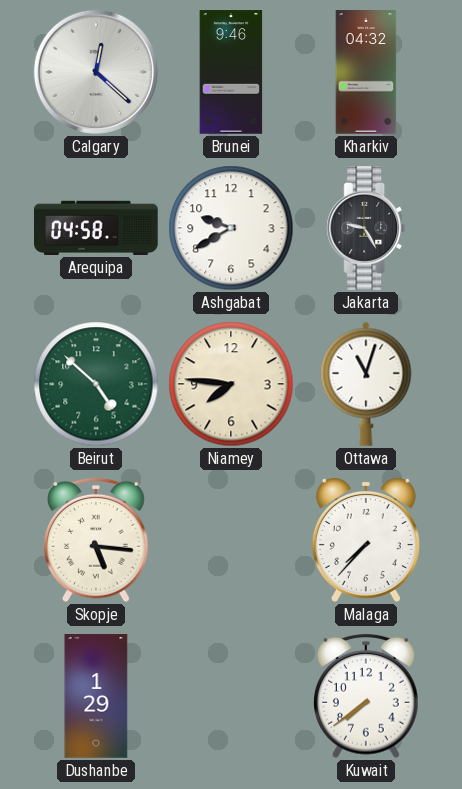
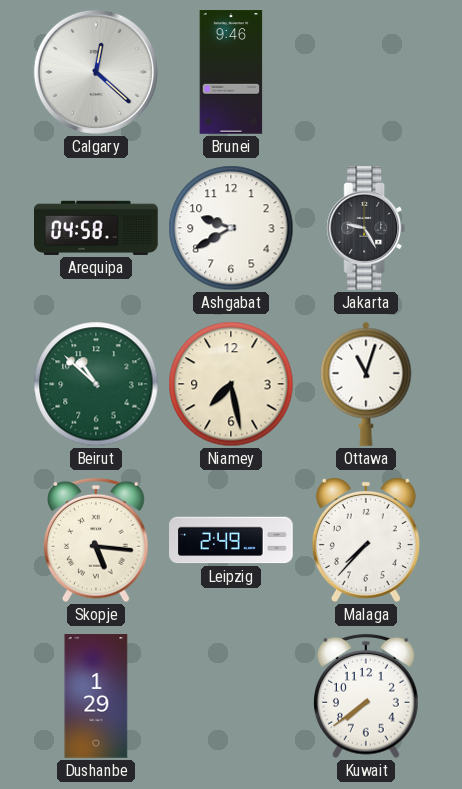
Kharkiv: 04:32 -> none (366, 72)
Beirut: 4:52 -> 10:52 (96, 384)
Niamey: 7:46 -> 7:28 (231, 384)
Leipzig: none -> 2:49 (231, 540)
